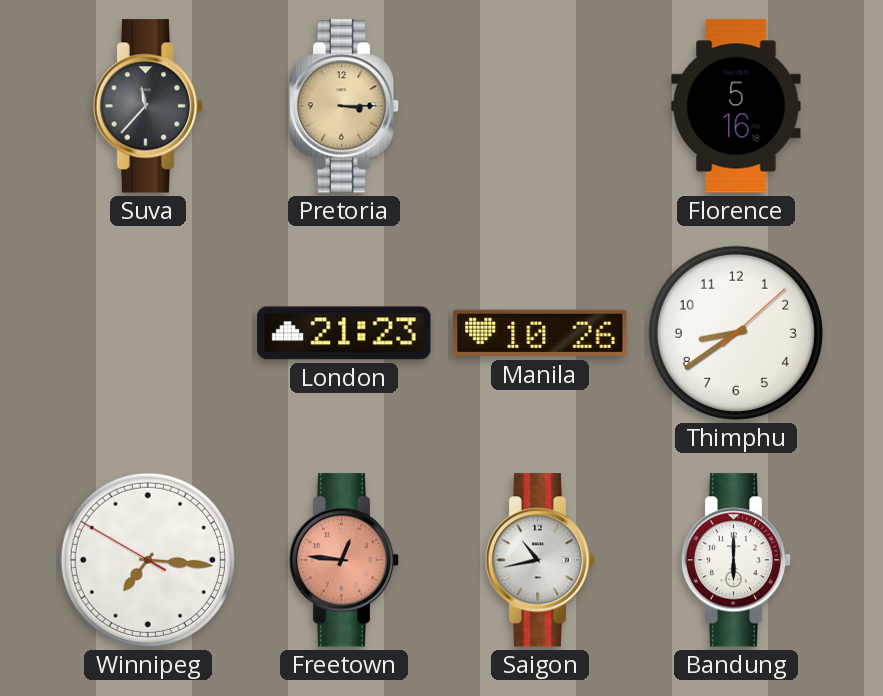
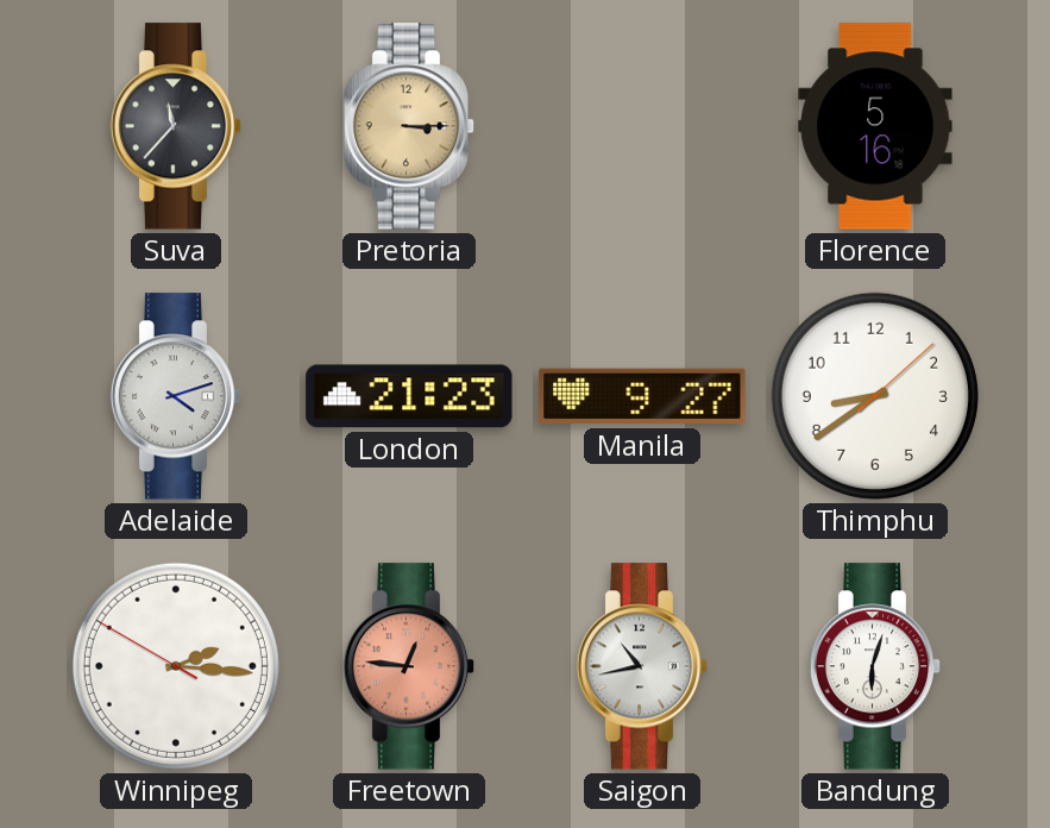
Adelaide: none -> 4:12 (176, 396)
Manila: 10:26 -> 9:27 (642, 396)
Winnipeg: 7:15 -> 2:15 (176, 666)
Bandung: 6:00 -> 6:03 (875, 666)
